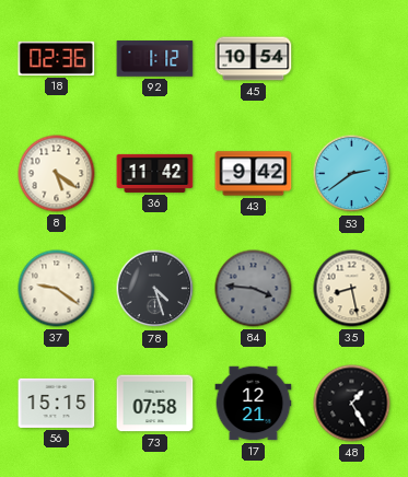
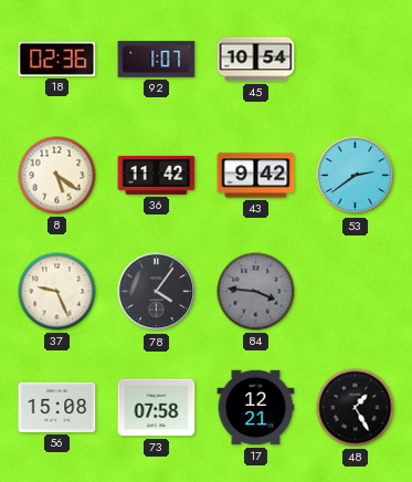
92: 1:12 -> 1:07 (157, 60)
37: 9:21 -> 9:26 (57, 292)
78: 4:27 -> 4:06 (157, 292)
35: 8:28 -> none (352, 289)
56: 15:15 -> 15:08 (57, 407)
